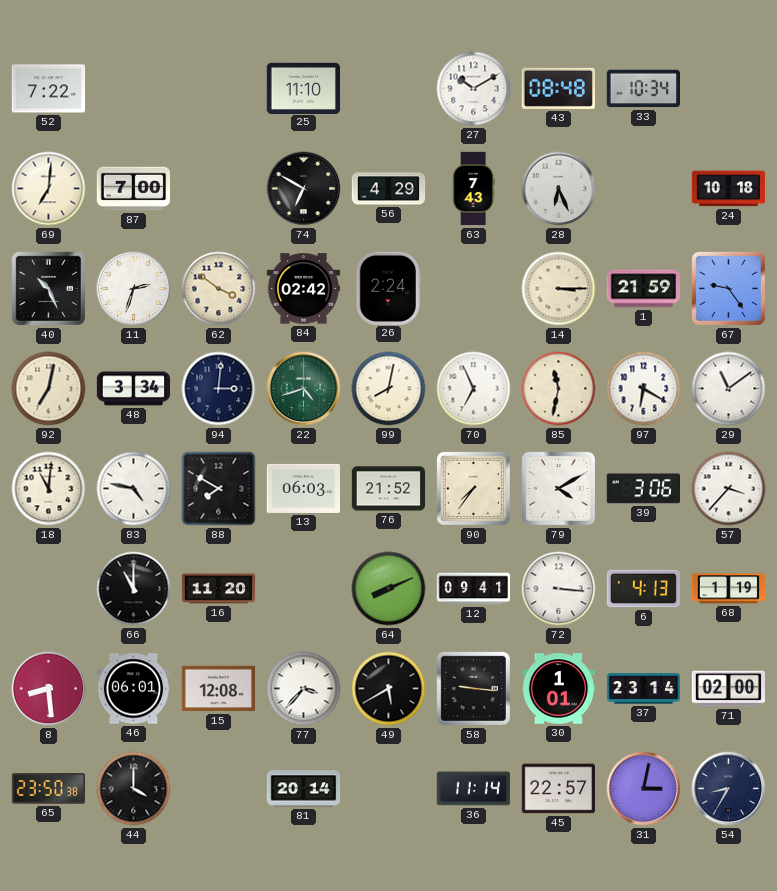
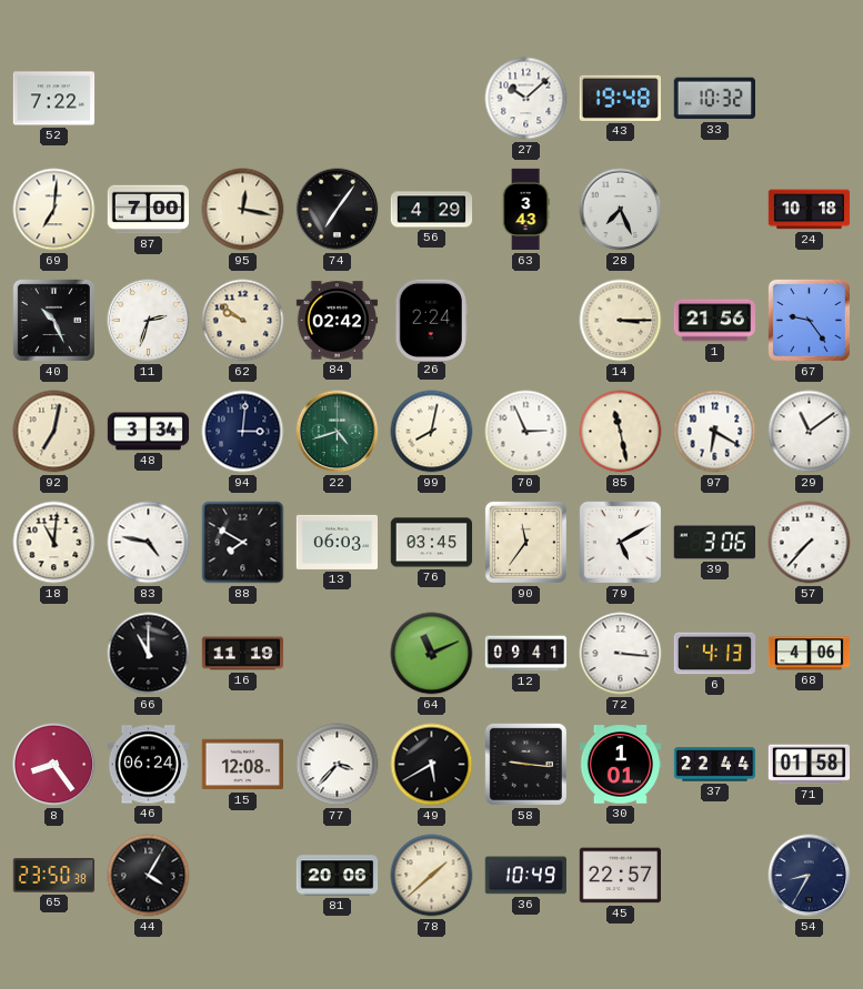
25: 11:10 -> none (303, 88)
27: 10:10 -> 10:08 (526, 99)
43: 08:48 -> 19:48 (620, 98)
33: 10:34 -> 10:32 (714, 99)
95: none -> 12:17 (243, 210)
74: 6:50 -> 7:06 (338, 210)
63: 7:43 -> 3:43 (525, 210)
28: 6:26 -> 7:26 (621, 210)
62: 3:51 -> 9:51 (243, 321)
1: 21:59 -> 21:56 (714, 321)
70: 6:56 -> 2:56 (526, 432)
85: 11:32 -> 11:28 (621, 432)
76: 21:52 -> 03:45 (432, 543)
90: 7:36 -> 11:36 (525, 542)
79: 4:10 -> 5:10 (620, 542)
57: 3:37 -> 7:37 (810, 543)
16: 11:20 -> 11:19 (243, 654)
64: 8:11 -> 11:11 (432, 654)
68: 1:19 -> 4:06 (810, 654)
8: 8:29 -> 8:24 (54, 765)
46: 06:01 -> 06:24 (149, 765)
37: 23:14 -> 22:44 (715, 765)
71: 02:00 -> 01:58 (809, 765)
44: 4:00 -> 4:05 (149, 876)
81: 20:14 -> 20:06 (338, 876)
78: none -> 1:38 (432, 876)
36: 11:14 -> 10:49 (525, 876)
31: 3:02 -> none (644, 789)
